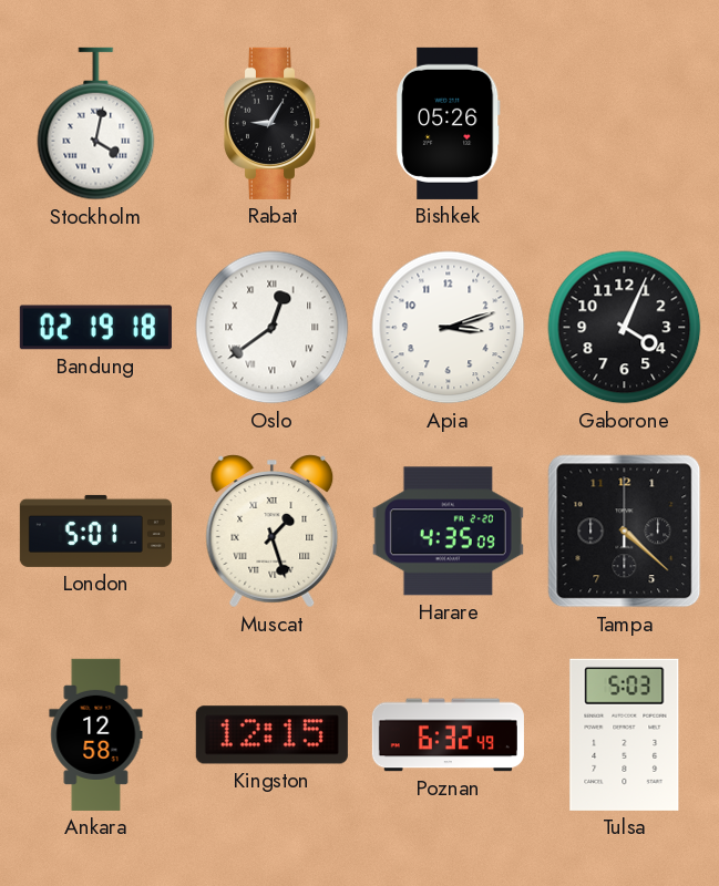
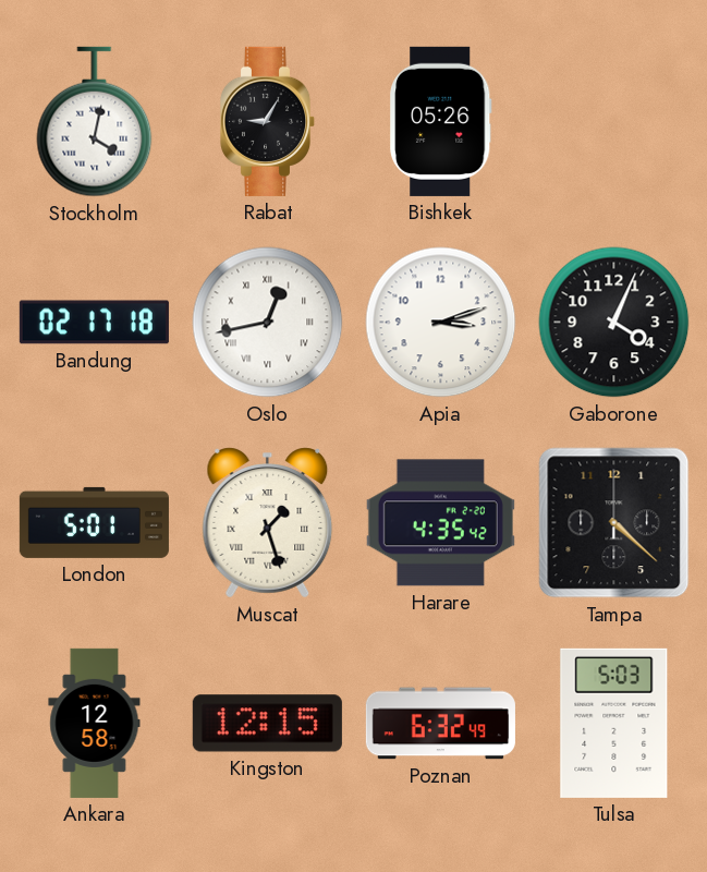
Bandung: 02:19 -> 02:17 (94, 323)
Oslo: 12:39 -> 12:43 (268, 323)
Harare: 4:35:09 -> 4:35:42 (440, 523)
